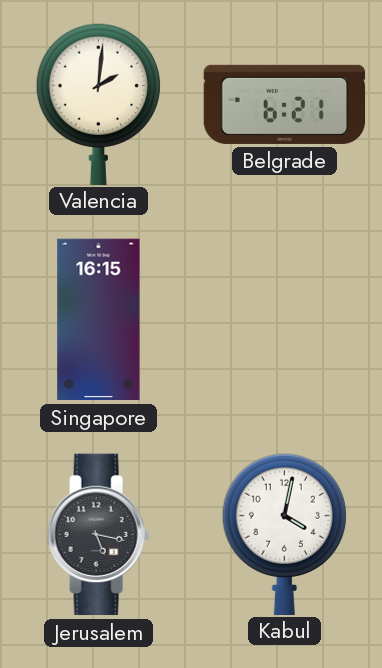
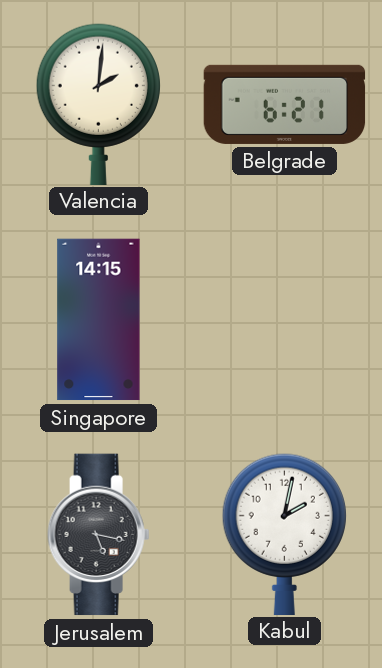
Singapore: 16:15 -> 14:15 (99, 320)
Kabul: 4:02 -> 2:02 (284, 534)
